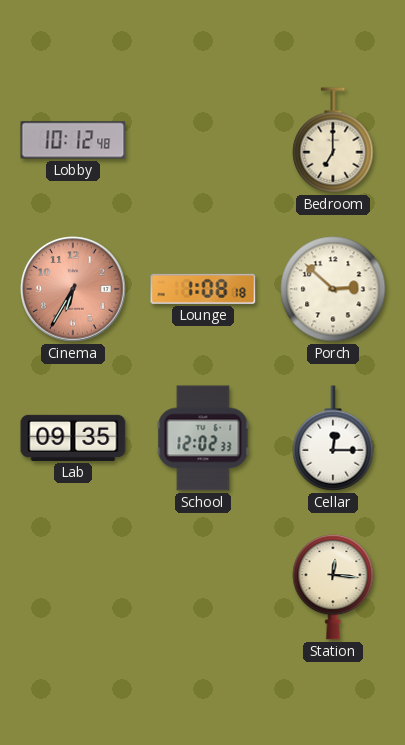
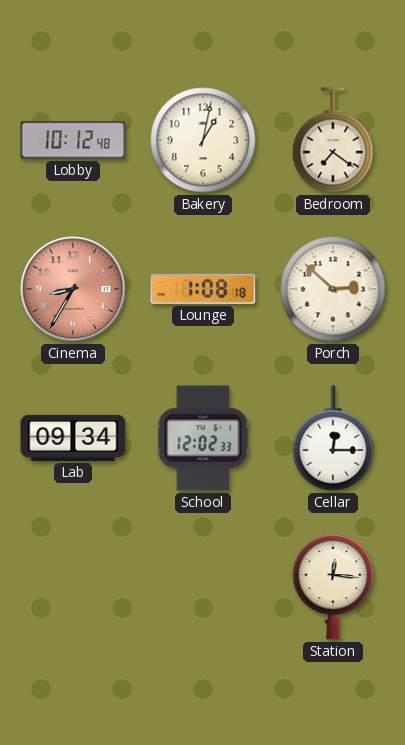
Bakery: none -> 1:02 (203, 140)
Bedroom: 7:00 -> 7:21 (333, 140)
Cinema: 6:35 -> 8:35 (73, 289)
Lab: 09:35 -> 09:34 (73, 438)
